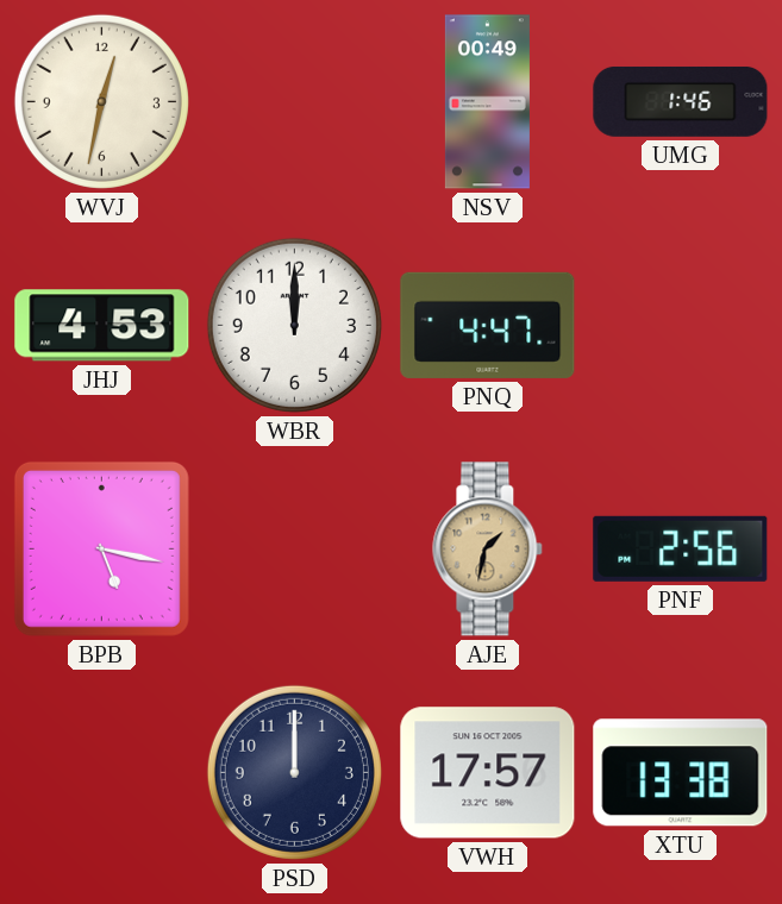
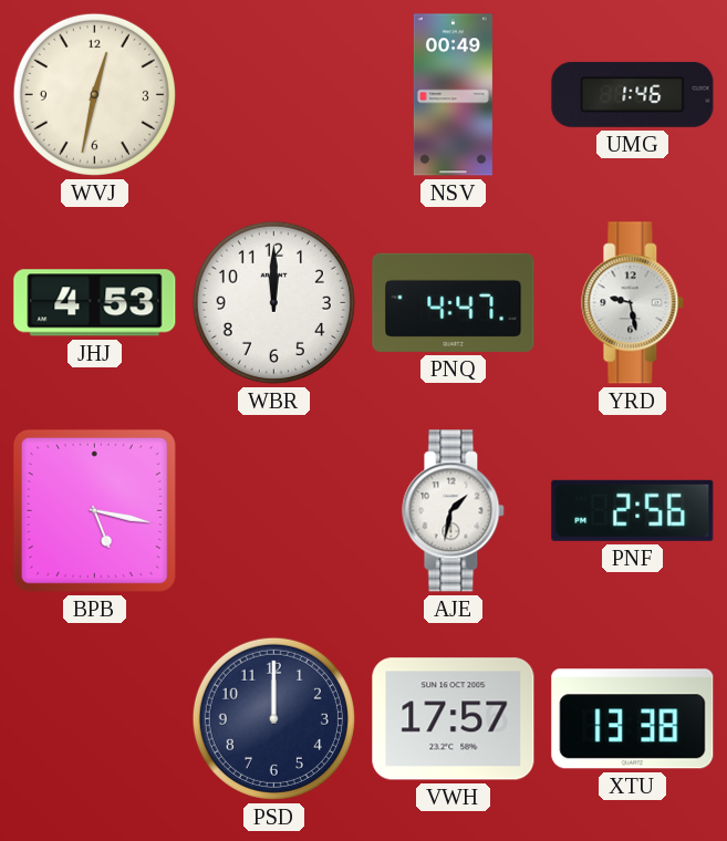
YRD: none -> 9:28 (633, 303)
AJE dial: champagne -> white (454, 511)
